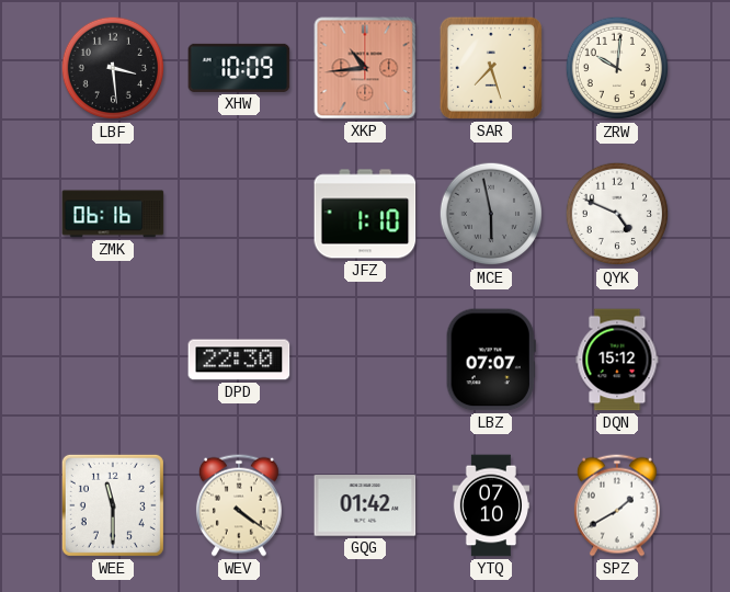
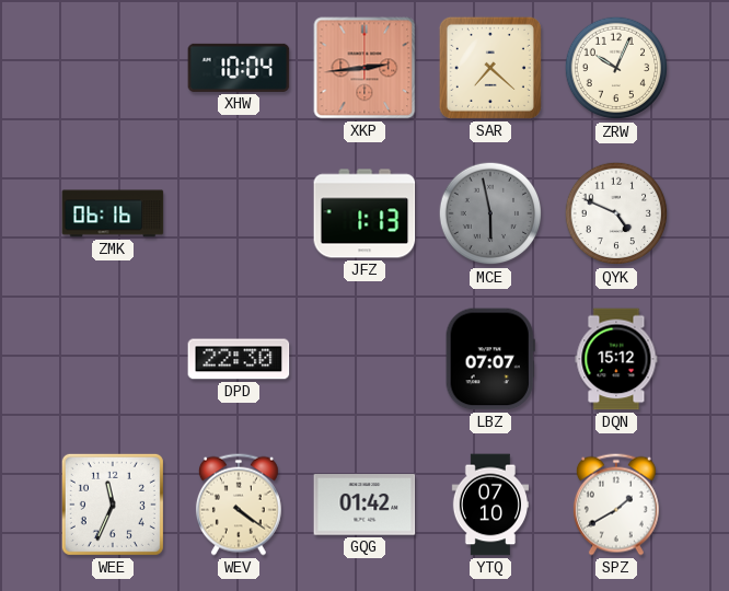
LBF: 3:29 -> none (113, 68)
XHW: 10:09 -> 10:04 (239, 68)
XKP: 10:44 -> 2:44 (364, 68)
SAR: 7:27 -> 7:22 (490, 68)
ZRW: 10:01 -> 10:04 (616, 68)
JFZ: 1:10 -> 1:13 (364, 213)
WEE: 11:30 -> 11:34 (113, 505)
